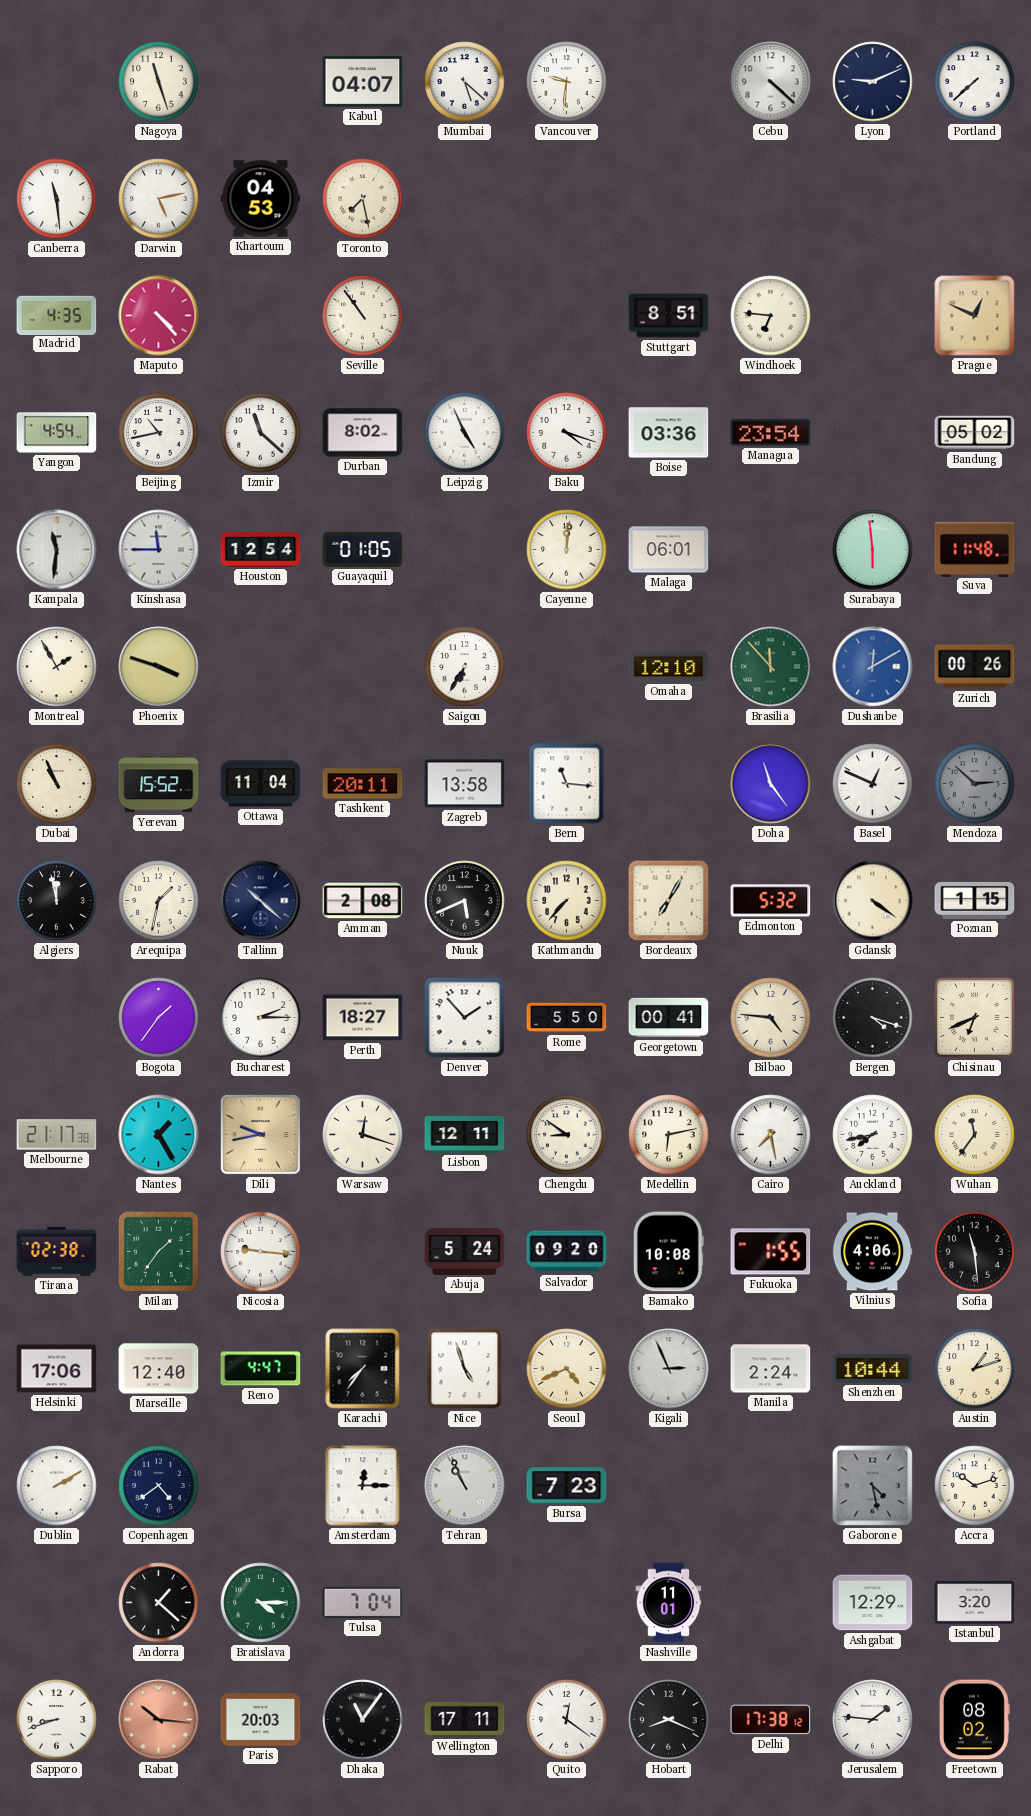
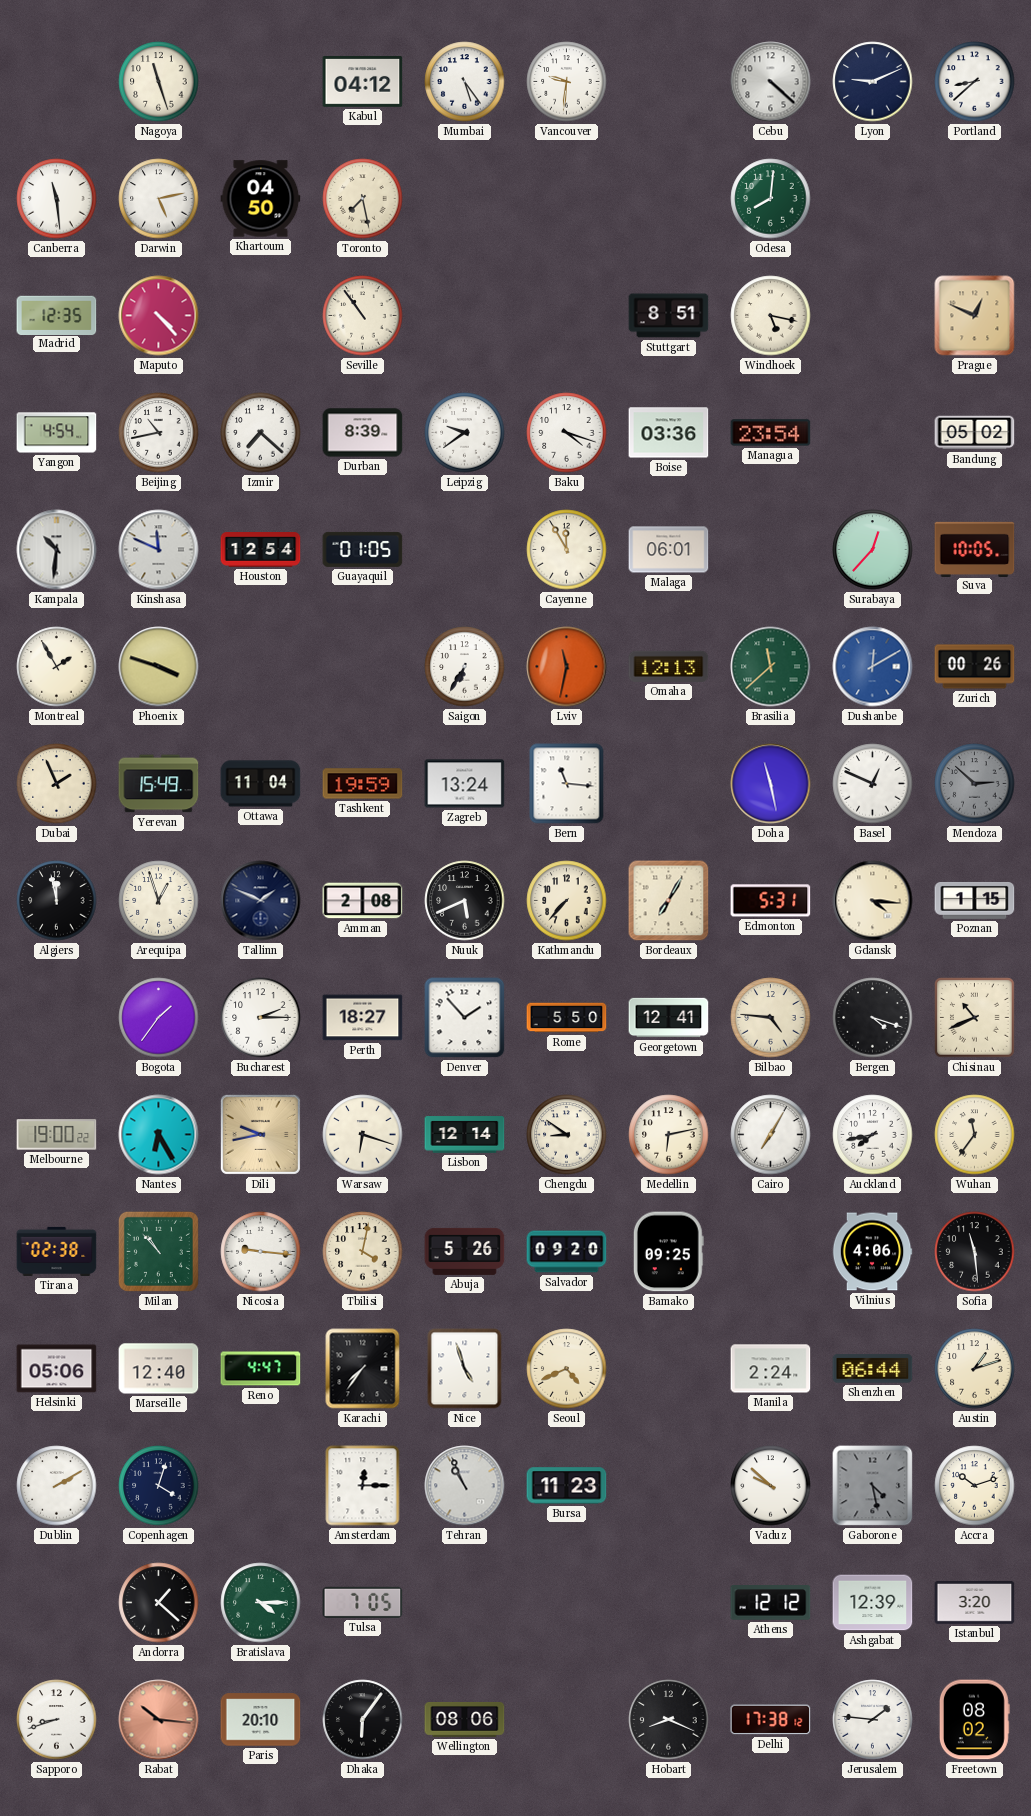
Kabul: 04:07 -> 04:12 (363, 82)
Mumbai: 5:22 -> 5:24 (465, 82)
Portland: 7:38 -> 8:38 (975, 82)
Khartoum: 04:53 -> 04:50 (261, 199)
Odesa: none -> 8:01 (771, 199)
Madrid: 4:35 -> 12:35 (57, 315)
Windhoek: 6:46 -> 5:17 (771, 316)
Izmir: 11:22 -> 7:22 (261, 433)
Durban: 8:02 -> 8:39 (363, 433)
Leipzig: 4:56 -> 9:39 (465, 433)
Kampala: 11:31 -> 10:31 (57, 550)
Kinshasa: 11:45 -> 11:49 (159, 550)
Cayenne: 12:01 -> 11:55 (567, 550)
Surabaya: 5:59 -> 12:37 (873, 550)
Suva: 11:48 -> 10:05 (975, 549)
Lviv: none -> 11:32 (567, 667)
Omaha: 12:10 -> 12:13 (669, 666)
Brasilia: 11:53 -> 11:38 (771, 667)
Dubai: 10:56 -> 1:56 (57, 784)
Yerevan: 15:52 -> 15:49 (159, 784)
Tashkent: 20:11 -> 19:59 (363, 784)
Zagreb: 13:58 -> 13:24 (465, 784)
Doha: 11:24 -> 11:28 (771, 784)
Arequipa: 1:32 -> 12:57 (159, 901)
Tallinn: 10:22 -> 1:49 (261, 901)
Edmonton: 5:32 -> 5:31 (771, 901)
Gdansk: 4:21 -> 4:16 (873, 901)
Georgetown: 00:41 -> 12:41 (669, 1018)
Chisinau: 6:41 -> 10:41 (975, 1018)
Melbourne: 21:17 -> 19:00 (57, 1135)
Nantes: 1:25 -> 6:25 (159, 1135)
Warsaw: 12:18 -> 6:18 (363, 1135)
Lisbon: 12:11 -> 12:14 (465, 1135)
Cairo: 7:28 -> 7:05 (771, 1135)
Milan: 1:36 -> 10:53 (158, 1251)
Tbilisi: none -> 4:02 (363, 1252)
Abuja: 5:24 -> 5:26 (465, 1251)
Bamako: 10:08 -> 09:25 (668, 1252)
Fukuoka: 1:55 -> none (771, 1252)
Helsinki: 17:06 -> 05:06 (57, 1369)
Kigali: 2:56 -> none (669, 1369)
Shenzhen: 10:44 -> 06:44 (873, 1369)
Copenhagen: 4:39 -> 4:03 (159, 1486)
Bursa: 7:23 -> 11:23 (567, 1486)
Vaduz: none -> 9:52 (771, 1486)
Tulsa: 7:04 -> 7:05 (363, 1602)
Nashville: 11:01 -> none (669, 1603)
Athens: none -> 12:12 (771, 1603)
Ashgabat: 12:29 -> 12:39 (873, 1603)
Paris: 20:03 -> 20:10 (261, 1720)
Dhaka: 11:06 -> 6:06 (363, 1720)
Wellington: 17:11 -> 08:06 (465, 1720)
Quito: 12:21 -> none (567, 1720)
